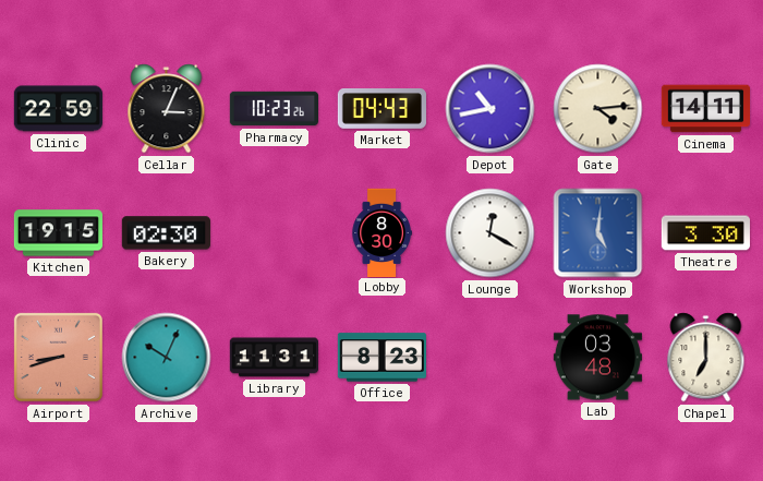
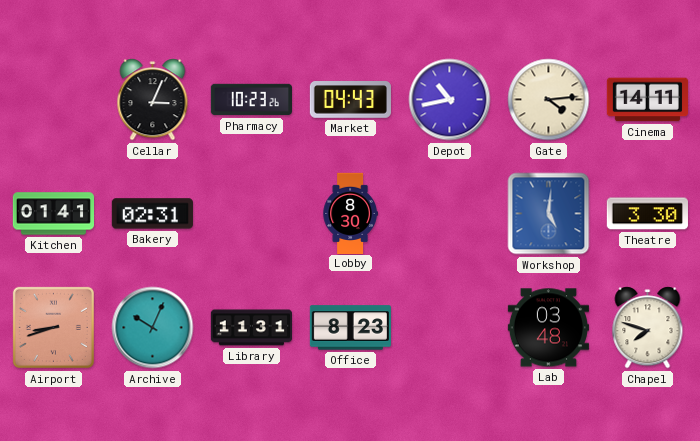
Clinic: 22:59 -> none (58, 109)
Kitchen: 19:15 -> 01:41 (53, 214)
Bakery: 02:30 -> 02:31 (152, 214)
Lounge: 12:20 -> none (491, 233)
Chapel: 7:00 -> 7:48 (648, 328)
